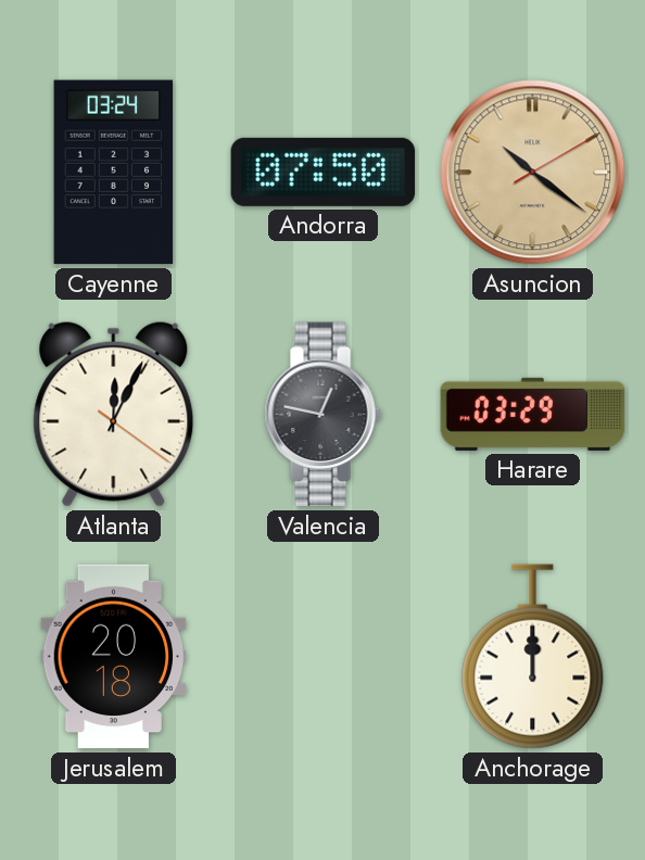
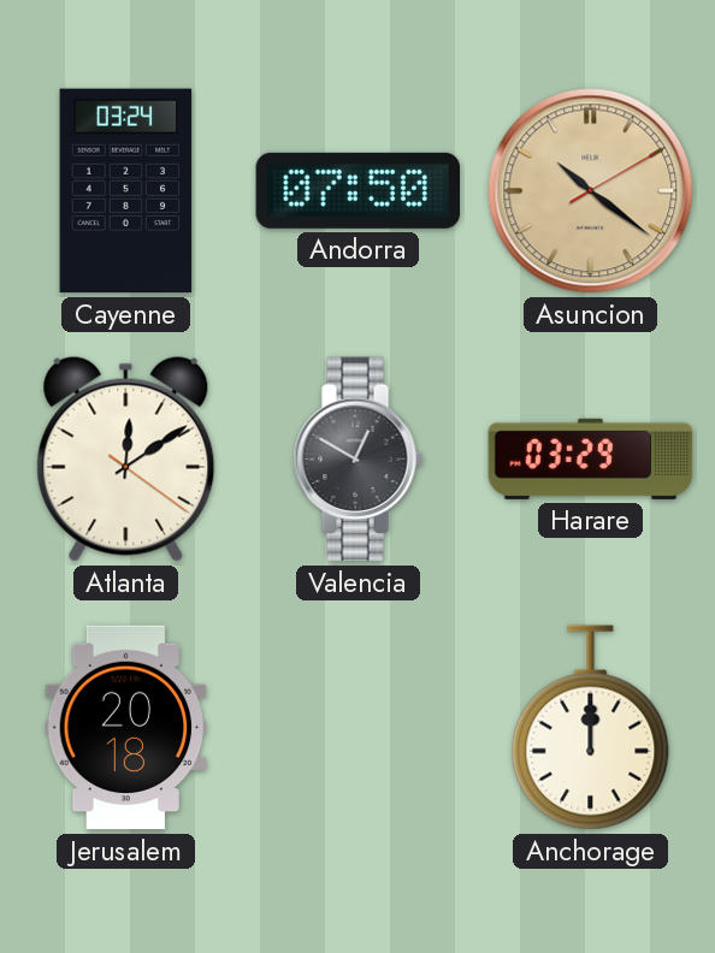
Atlanta: 12:04 -> 12:09 (126, 458)
Valencia: 12:47 -> 12:50 (357, 460)
